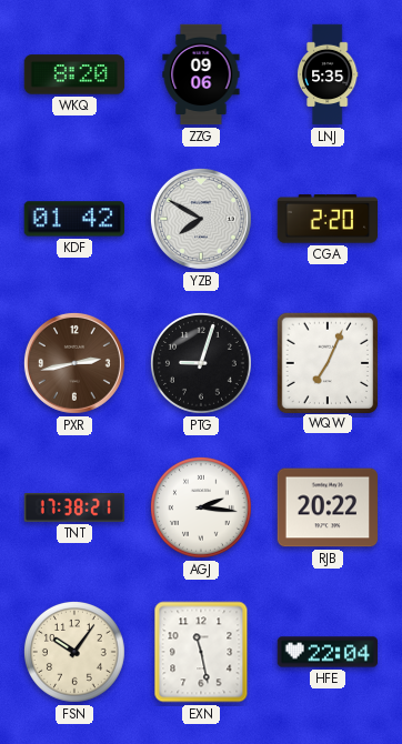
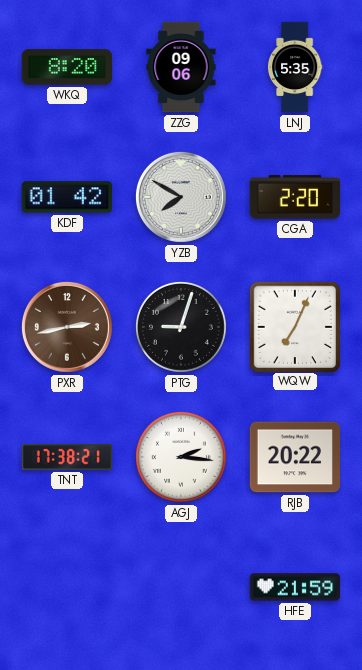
FSN: 10:06 -> none (74, 652)
EXN: 11:28 -> none (201, 652)
HFE: 22:04 -> 21:59 (295, 587)
